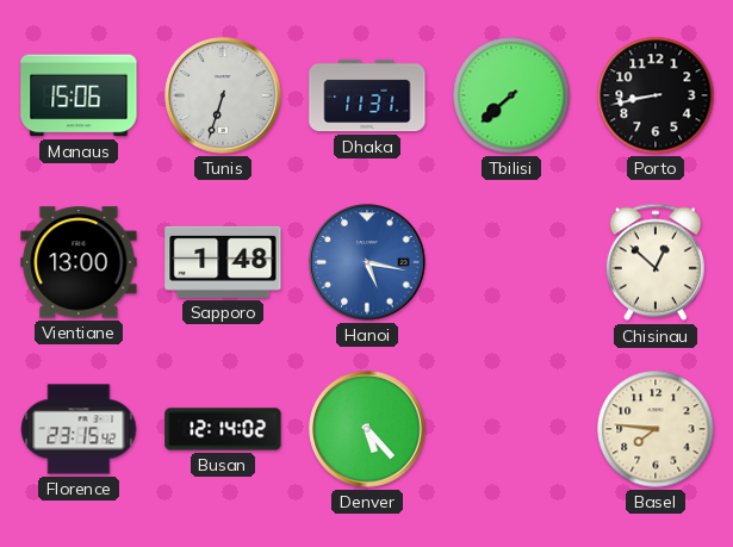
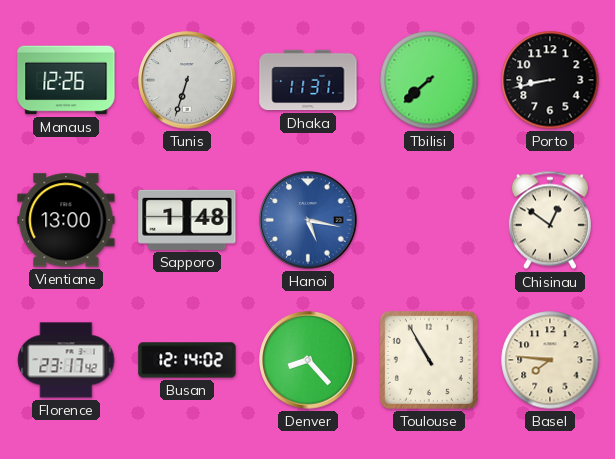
Manaus: 15:06 -> 12:26 (66, 80)
Chisinau: 12:52 -> 12:51 (550, 220)
Florence: 23:15 -> 23:17 (66, 360)
Denver: 5:23 -> 8:23 (308, 360)
Toulouse: none -> 10:55 (429, 360)
